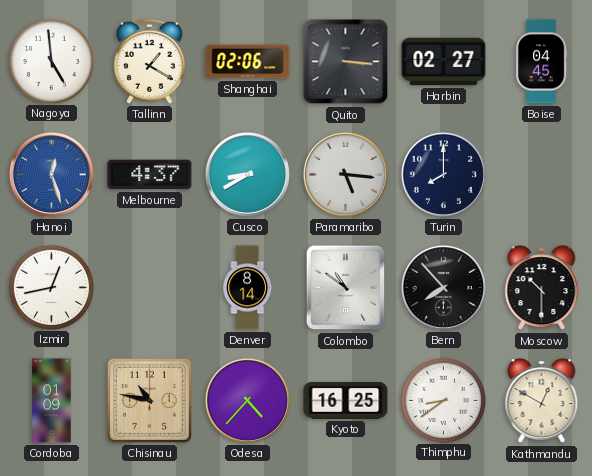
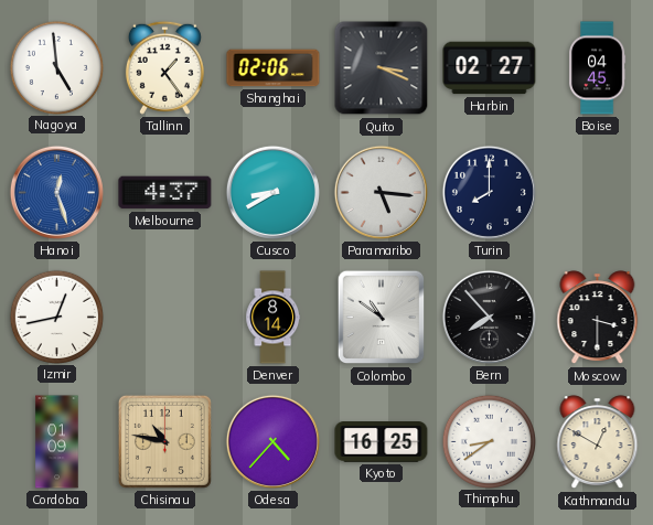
Tallinn: 1:20 -> 1:24 (164, 67)
Quito: 3:16 -> 3:19 (382, 68)
Moscow: 10:30 -> 3:30 (598, 318)
